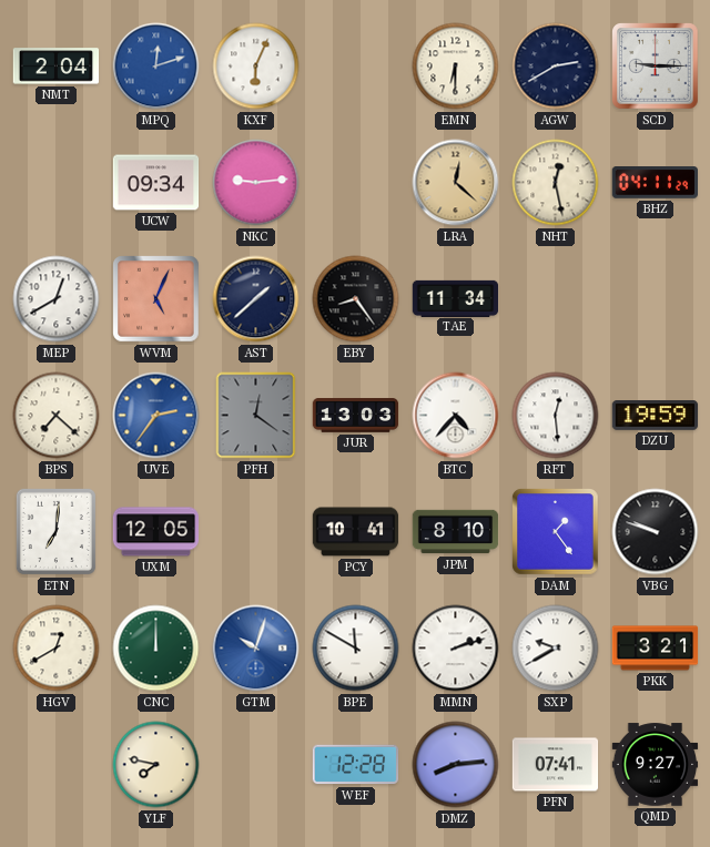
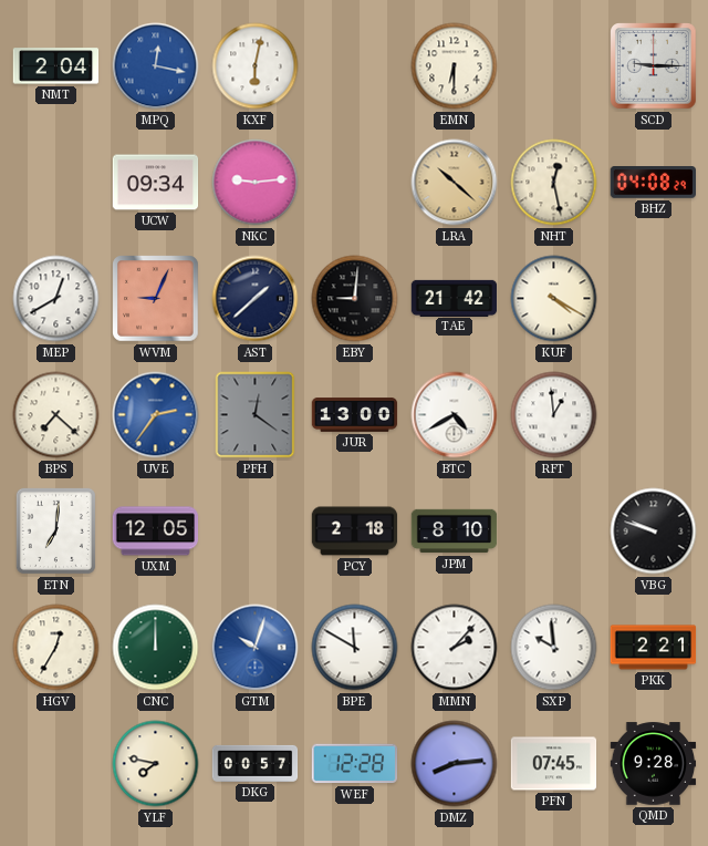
MPQ: 12:12 -> 12:17 (156, 66)
KXF: 6:04 -> 6:02 (256, 66)
AGW: 2:40 -> none (556, 67)
LRA: 12:22 -> 10:22 (455, 183)
BHZ: 04:11 -> 04:08 (653, 183)
WVM: 5:04 -> 9:04 (156, 299)
EBY: 8:24 -> 9:01 (355, 299)
TAE: 11:34 -> 21:42 (455, 298)
KUF: none -> 4:20 (554, 299)
JUR: 13:03 -> 13:00 (355, 415)
BTC: 4:37 -> 4:40 (455, 415)
RFT: 12:29 -> 12:59 (554, 415)
DZU: 19:59 -> none (656, 416)
PCY: 10:41 -> 2:18 (355, 532)
DAM: 1:24 -> none (556, 532)
HGV: 12:40 -> 12:35 (56, 648)
MMN: 2:12 -> 2:07 (455, 648)
SXP: 9:40 -> 9:59 (554, 648)
PKK: 3:21 -> 2:21 (654, 648)
DKG: none -> 00:57 (256, 763)
PFN: 07:41 -> 07:45 (554, 764)
QMD: 9:27 -> 9:28 (654, 764)
